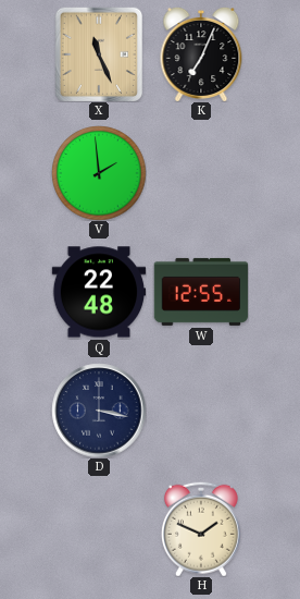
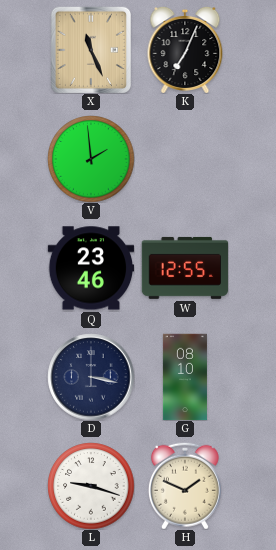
Q: 22:48 -> 23:46 (91, 268)
G: none -> 08:10 (185, 377)
L: none -> 9:18 (91, 486)
